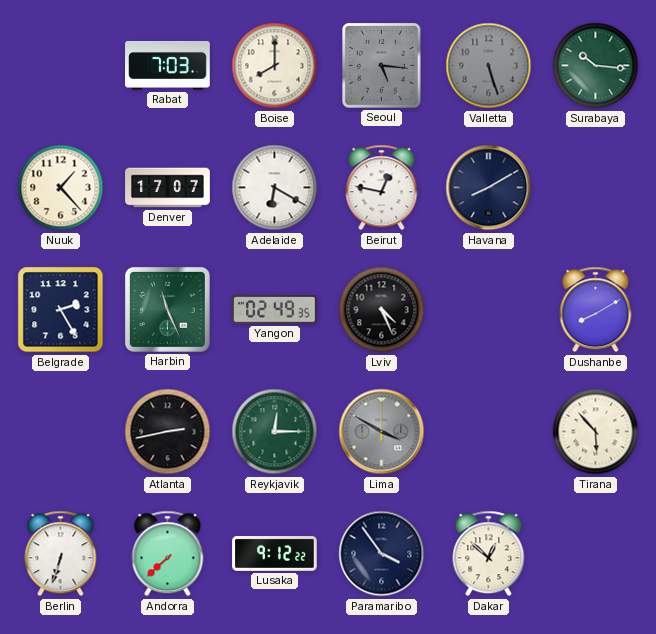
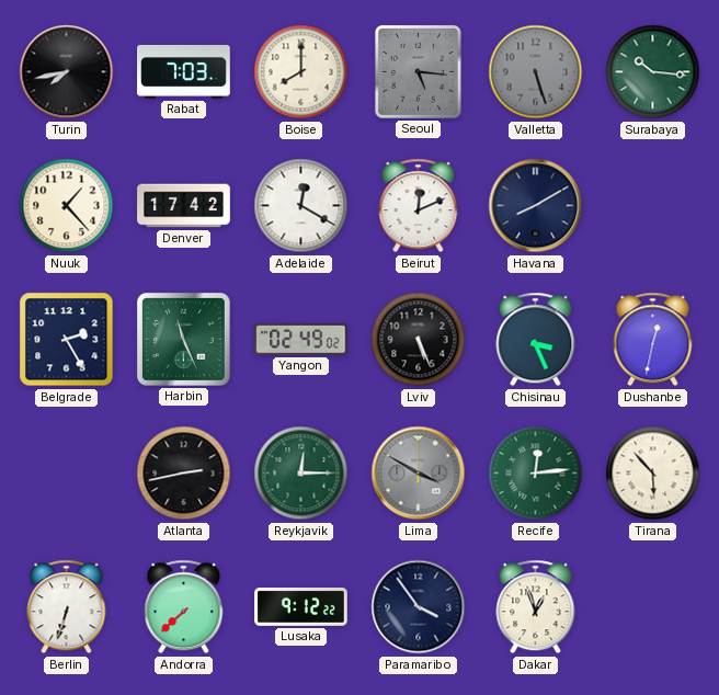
Turin: none -> 7:43 (67, 72)
Denver: 17:07 -> 17:42 (184, 206)
Adelaide: 6:20 -> 12:20 (301, 206)
Beirut: 12:47 -> 12:11 (419, 206)
Yangon: 02:49:35 -> 02:49:02 (301, 340)
Lviv: 4:26 -> 5:26 (419, 340)
Chisinau: none -> 3:26 (536, 340)
Dushanbe: 8:10 -> 12:32 (653, 340)
Recife: none -> 12:14 (536, 474)
Dakar: 12:52 -> 12:57 (536, 607)
